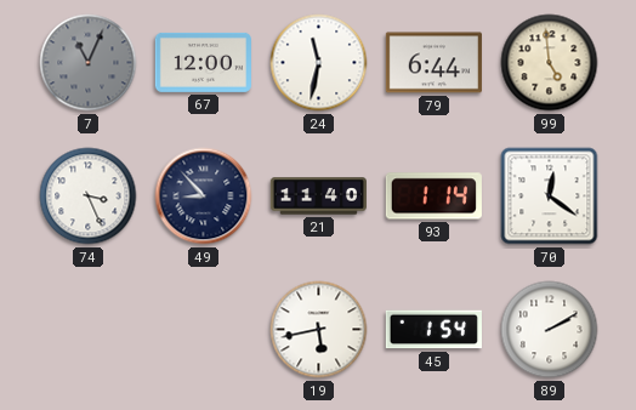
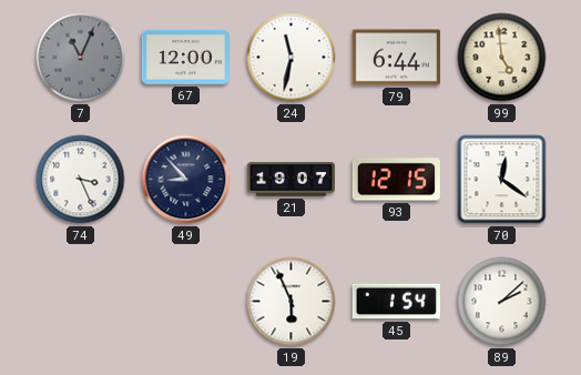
21: 11:40 -> 19:07 (290, 180)
93: 1:14 -> 12:15 (396, 180)
19: 5:43 -> 5:56 (292, 302)
89: 2:10 -> 2:08 (502, 302)
